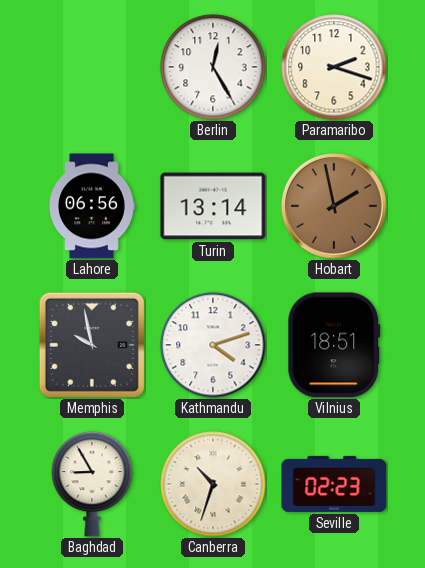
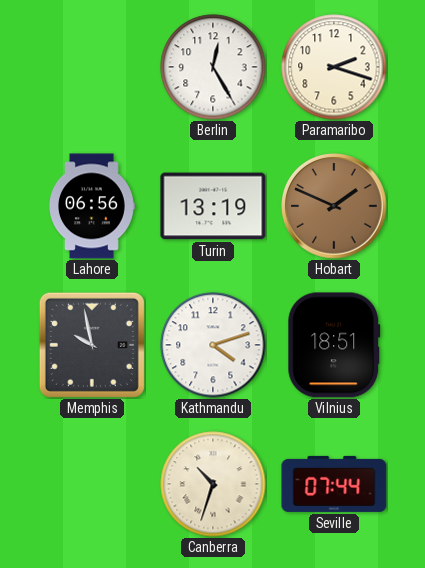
Turin: 13:14 -> 13:19 (213, 206)
Hobart: 1:58 -> 1:49 (334, 206)
Baghdad: 8:55 -> none (92, 484)
Seville: 02:23 -> 07:44 (334, 484)
